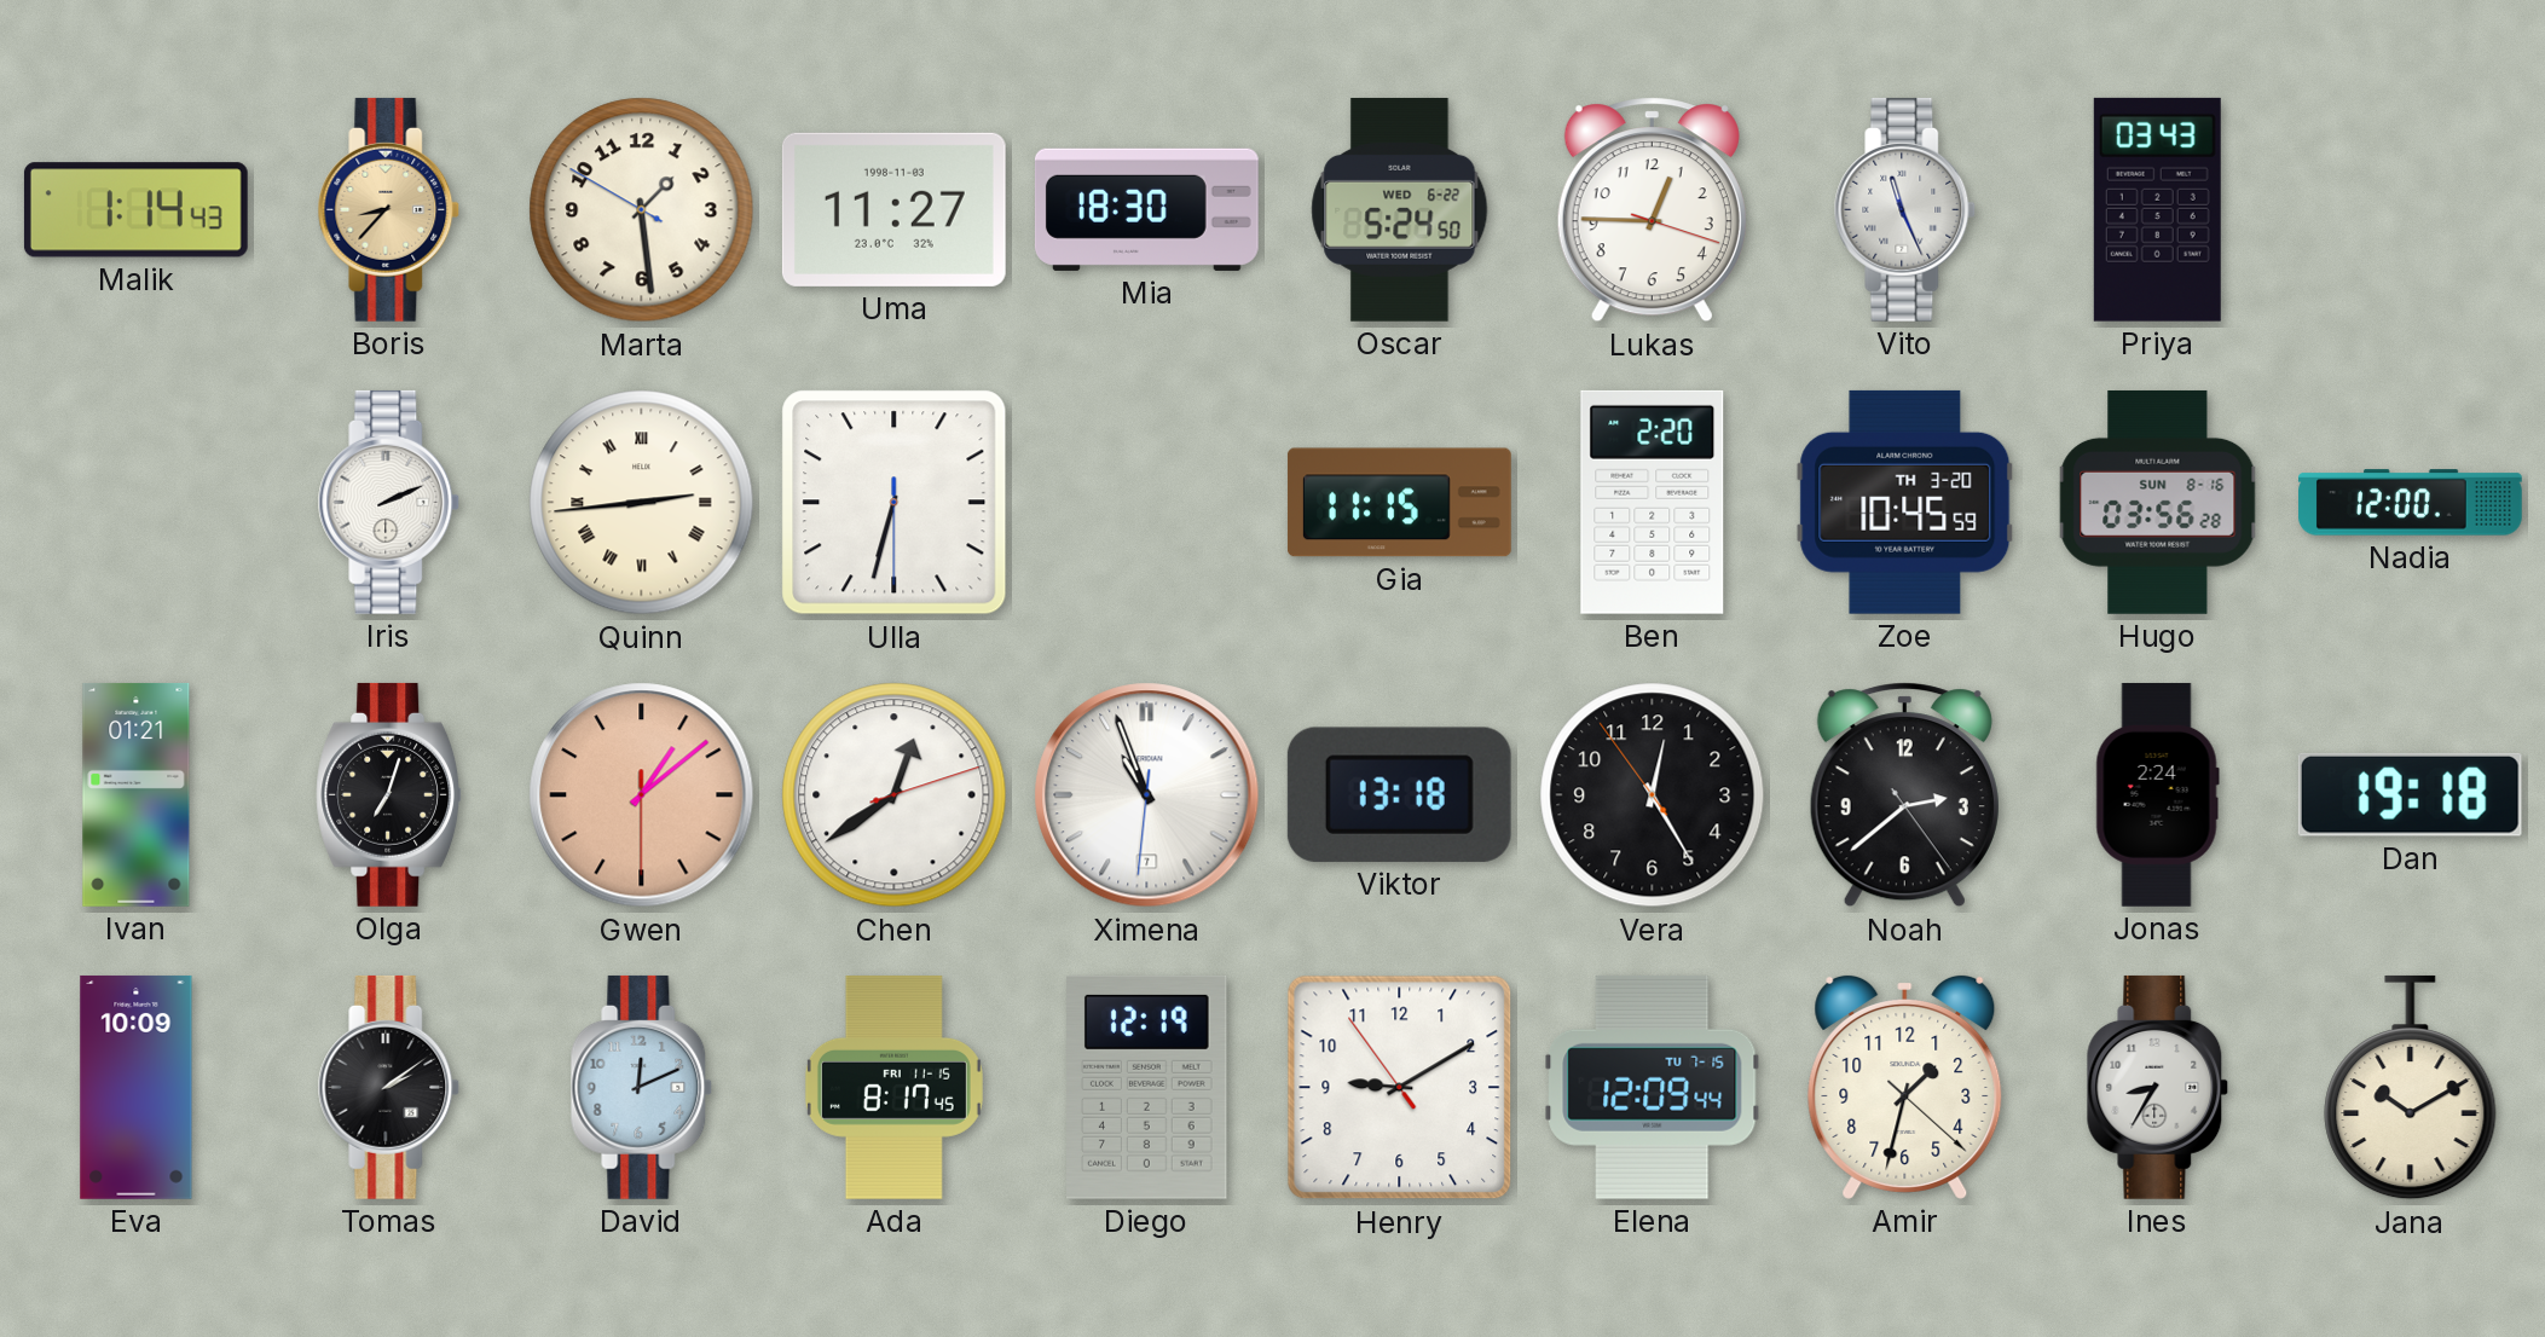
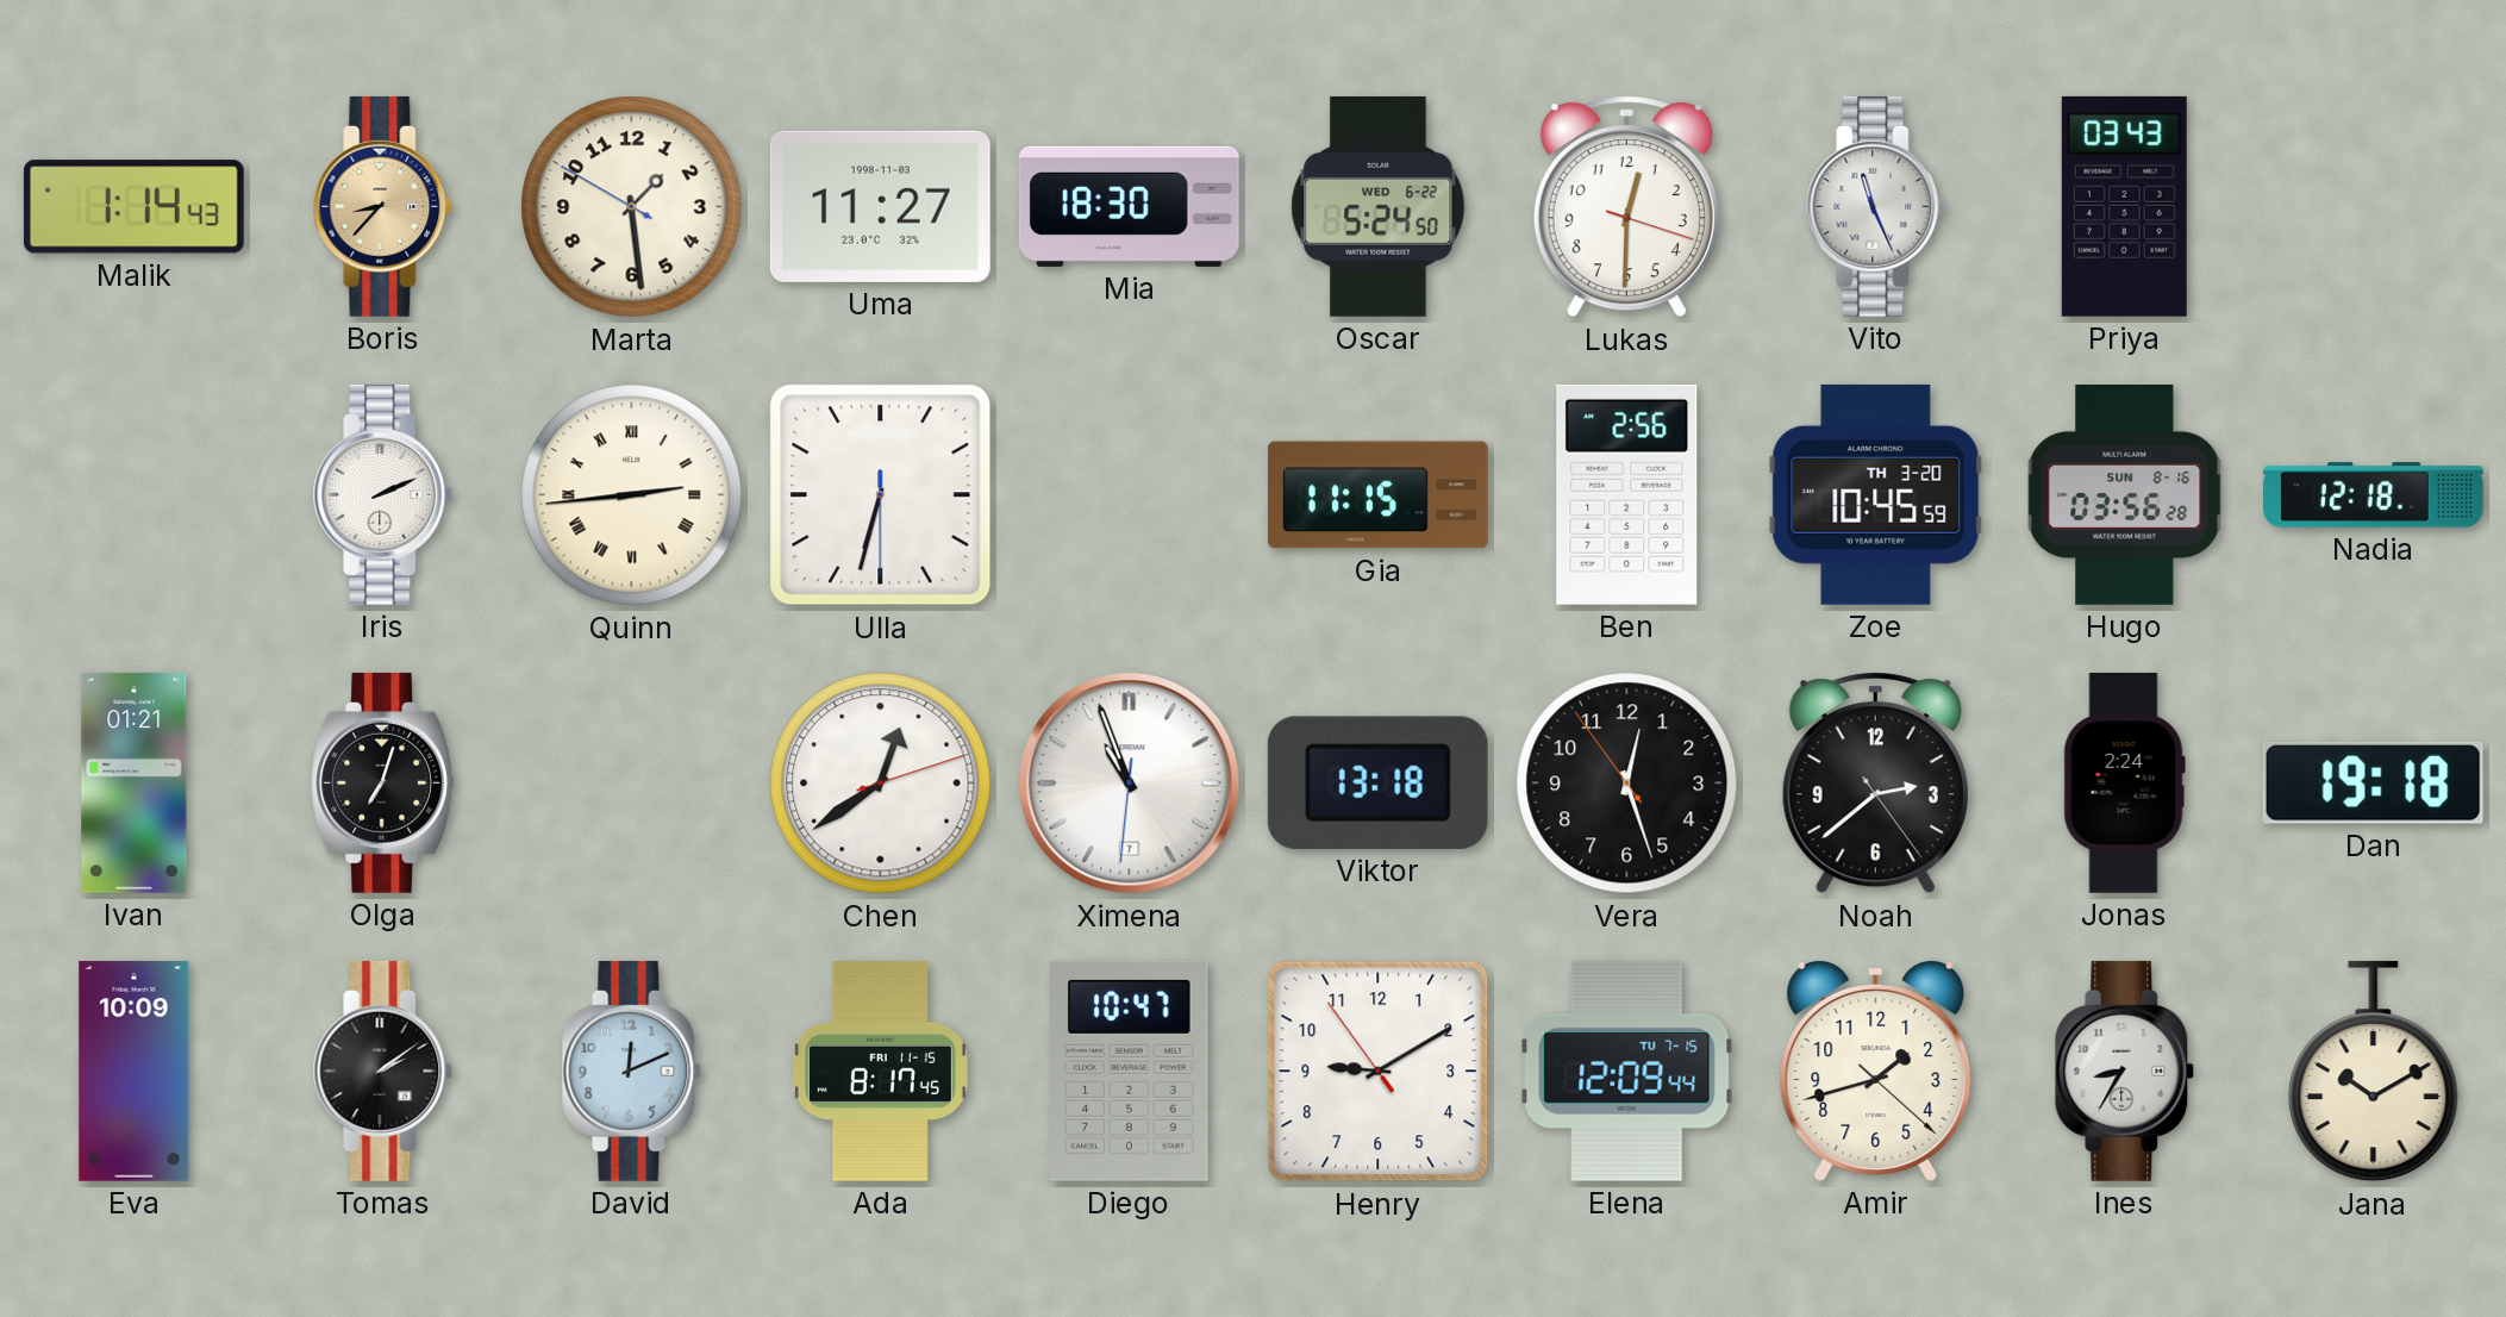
Lukas: 12:45 -> 12:30 (1626, 207)
Ben: 2:20 -> 2:56 (1627, 494)
Nadia: 12:00 -> 12:18 (2374, 495)
Gwen: 1:08 -> none (642, 795)
Vera: 12:24 -> 12:26 (1627, 784)
Diego: 12:19 -> 10:47 (1130, 1071)
Amir: 1:32 -> 1:42 (1876, 1071)
